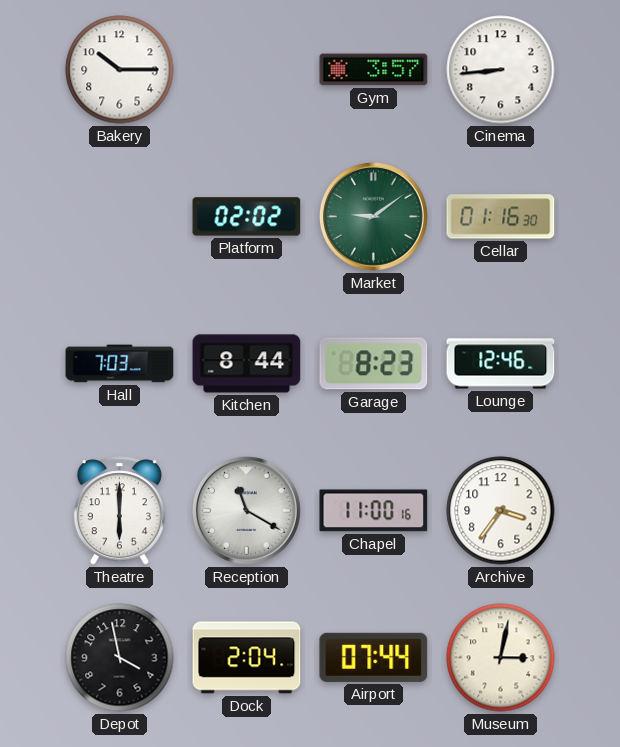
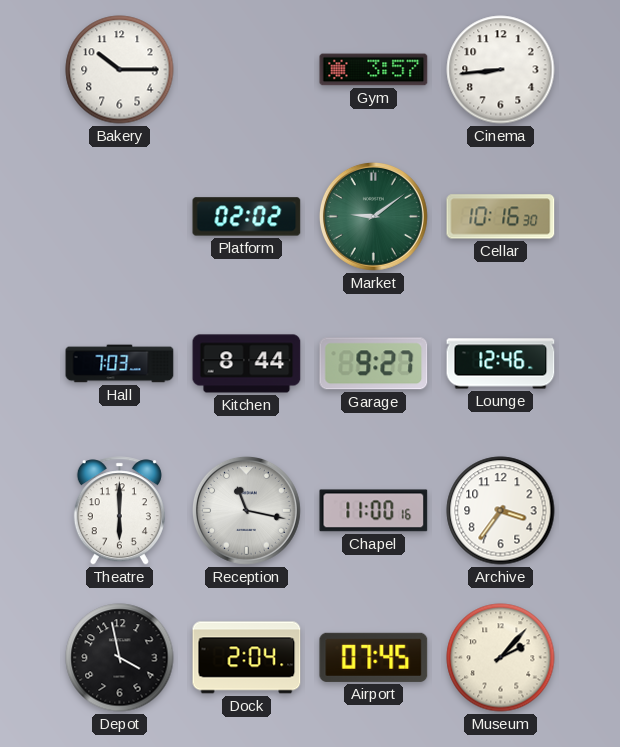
Cellar: 01:16 -> 10:16 (501, 217)
Garage: 8:23 -> 9:27 (374, 364)
Reception: 11:20 -> 11:17 (246, 510)
Airport: 07:44 -> 07:45 (374, 657)
Museum: 3:02 -> 2:07 (501, 658)
